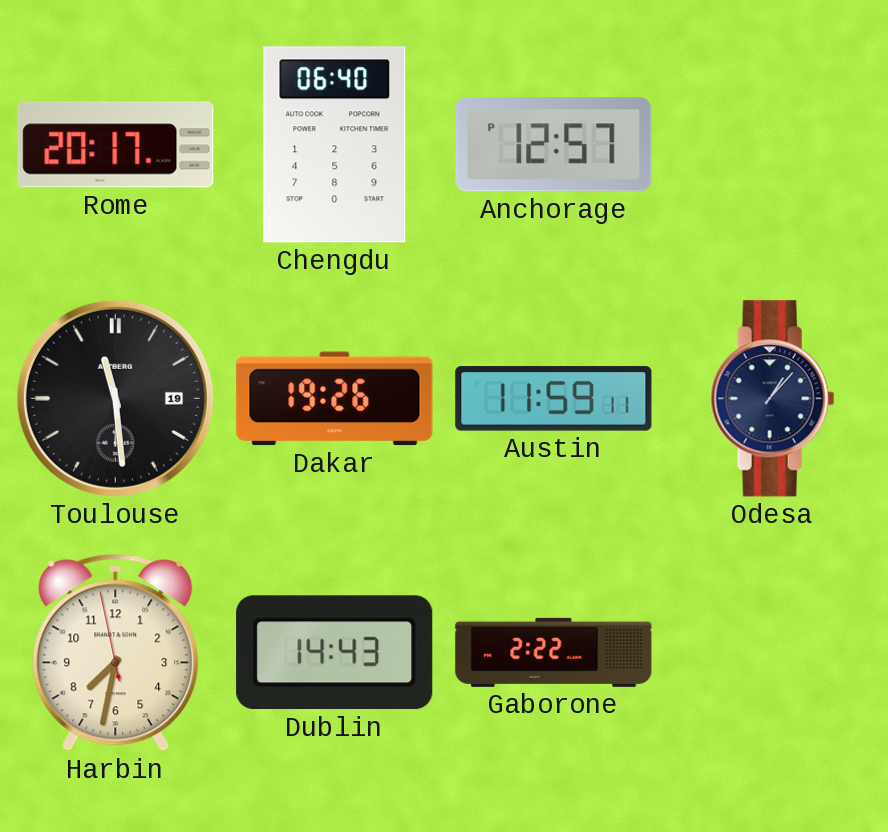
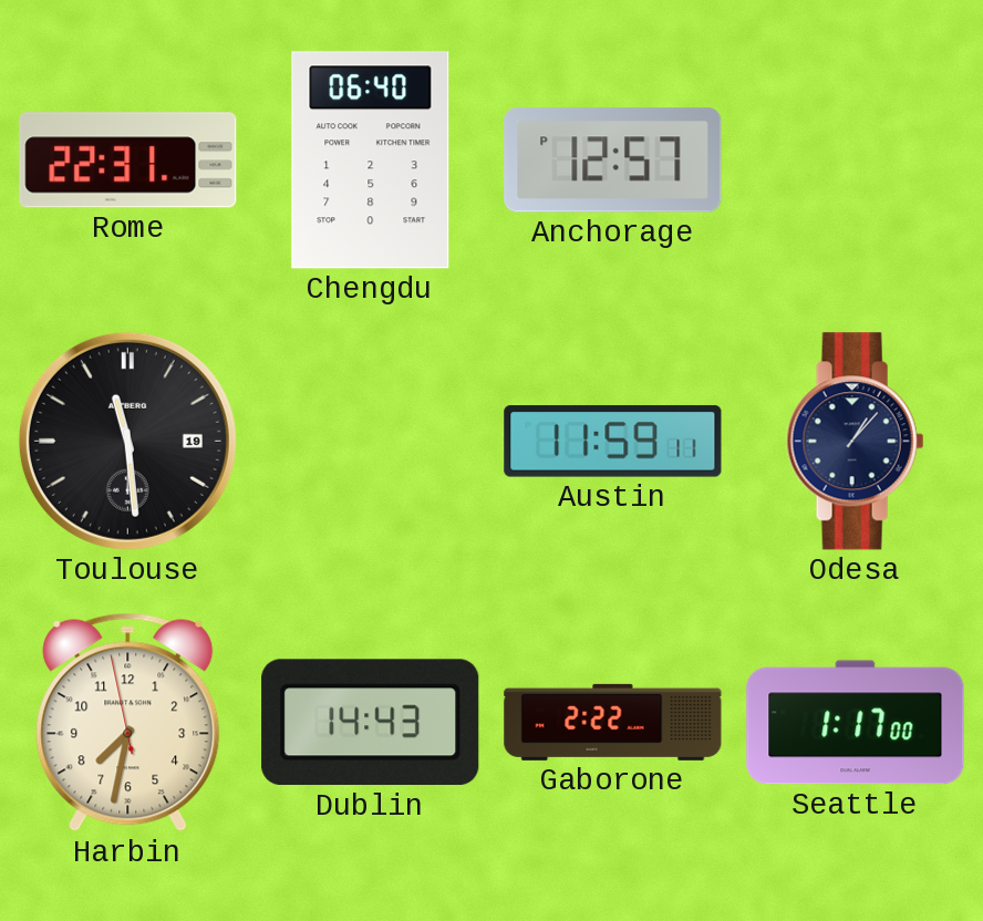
Rome: 20:17 -> 22:31 (128, 161)
Dakar: 19:26 -> none (335, 399)
Seattle: none -> 1:17 (856, 723)
